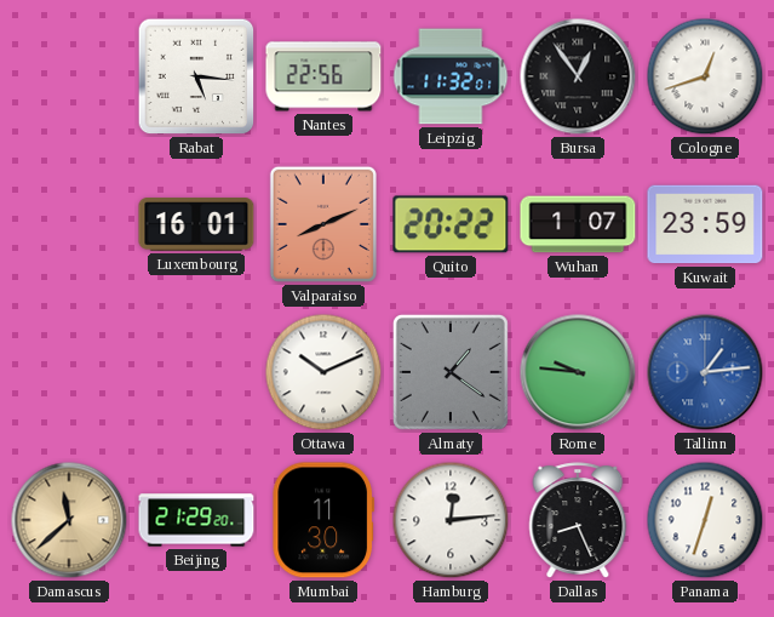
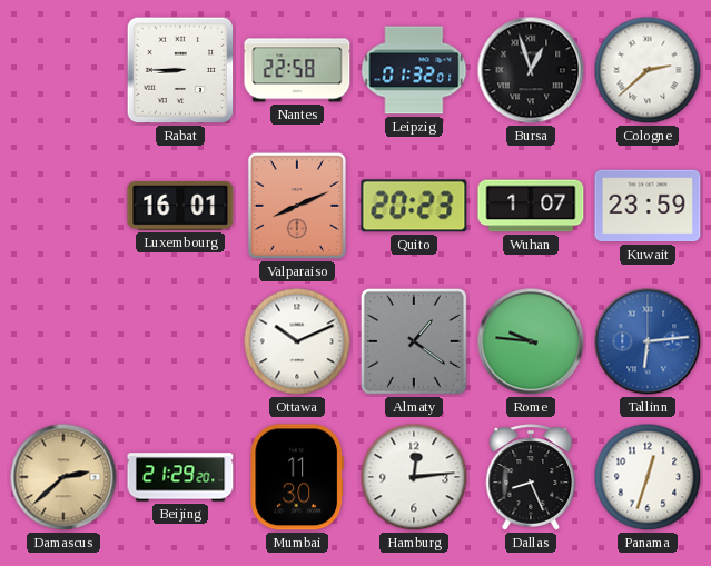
Rabat: 5:16 -> 8:45 (180, 70)
Nantes: 22:56 -> 22:58 (297, 70)
Leipzig: 11:32 -> 01:32 (414, 70)
Bursa: 12:54 -> 12:57 (531, 70)
Cologne: 12:42 -> 2:38 (648, 70)
Quito: 20:22 -> 20:23 (414, 206)
Tallinn: 1:14 -> 6:14 (648, 341)
Damascus: 11:38 -> 2:38 (63, 477)
